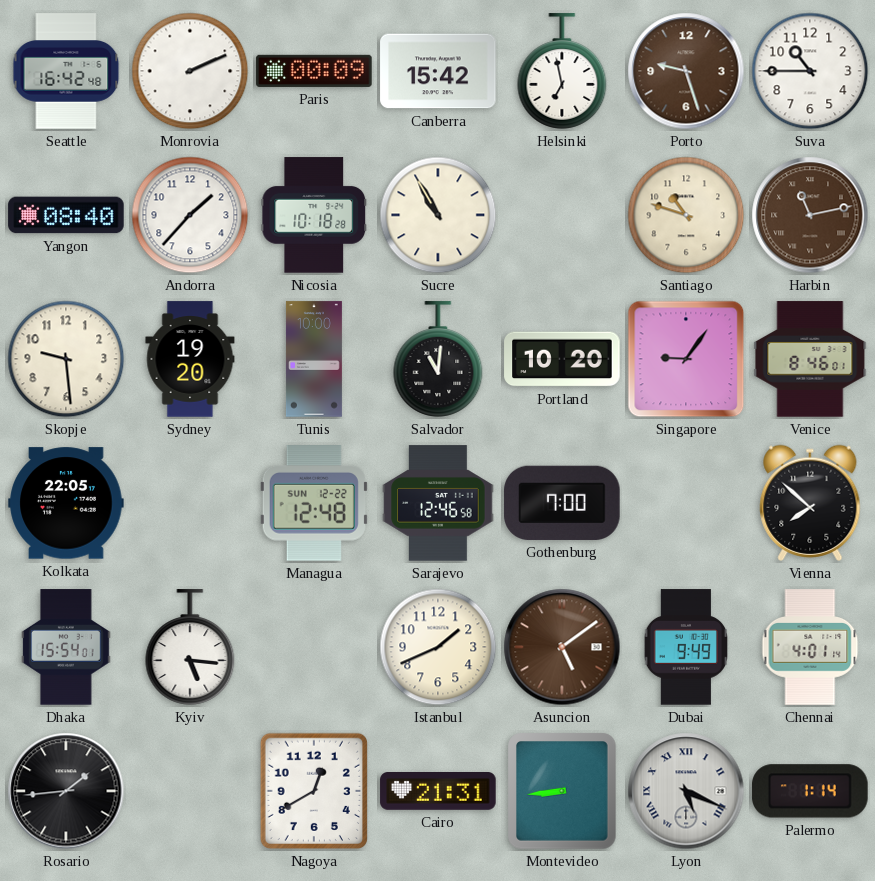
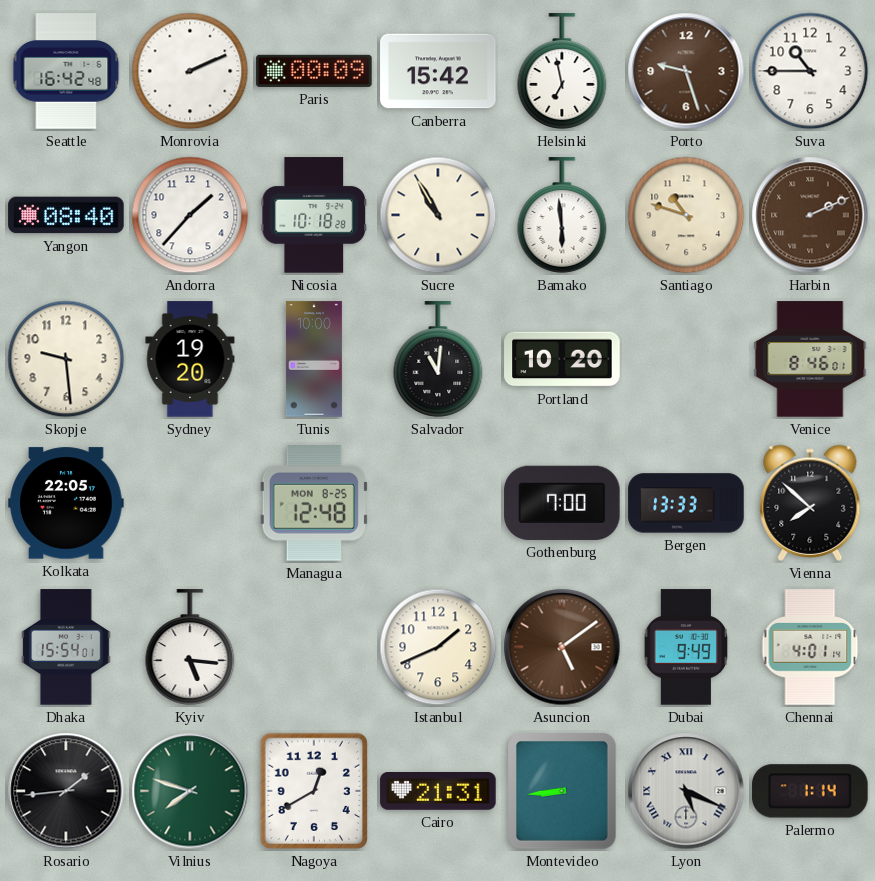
Bamako: none -> 5:59 (562, 215)
Harbin: 11:13 -> 2:11 (810, 215)
Singapore: 9:06 -> none (686, 359)
Managua date: SUN 12-22 -> MON 8-25 (314, 504)
Sarajevo: 12:46 -> none (438, 503)
Bergen: none -> 13:33 (686, 503)
Vilnius: none -> 7:48 (190, 791)
